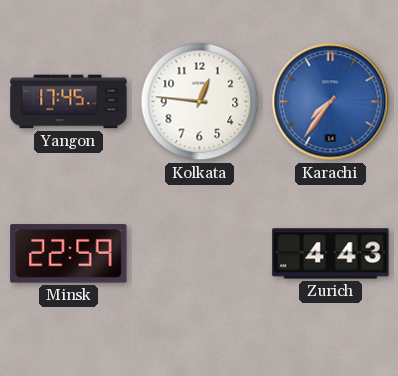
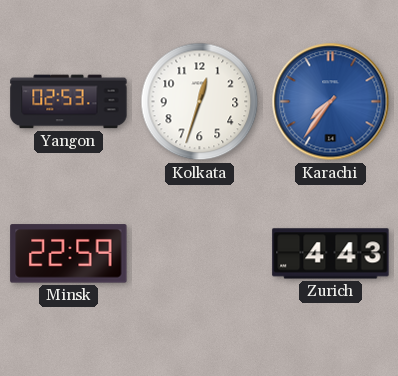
Yangon: 17:45 -> 02:53 (69, 102)
Kolkata: 12:46 -> 12:33 (200, 102)
